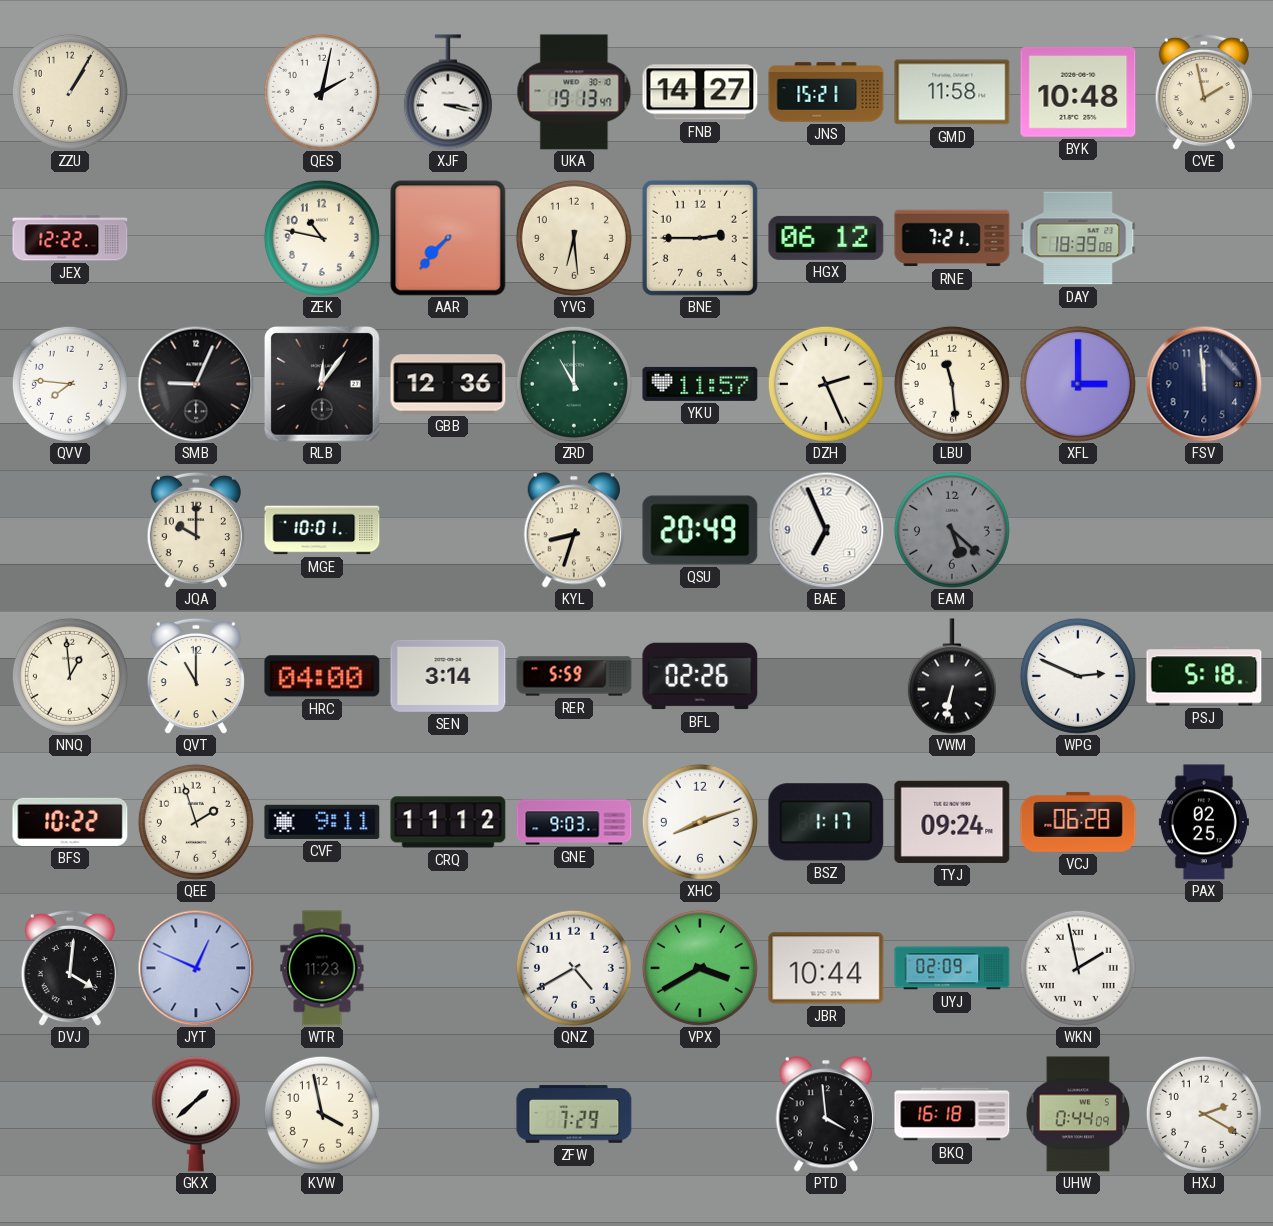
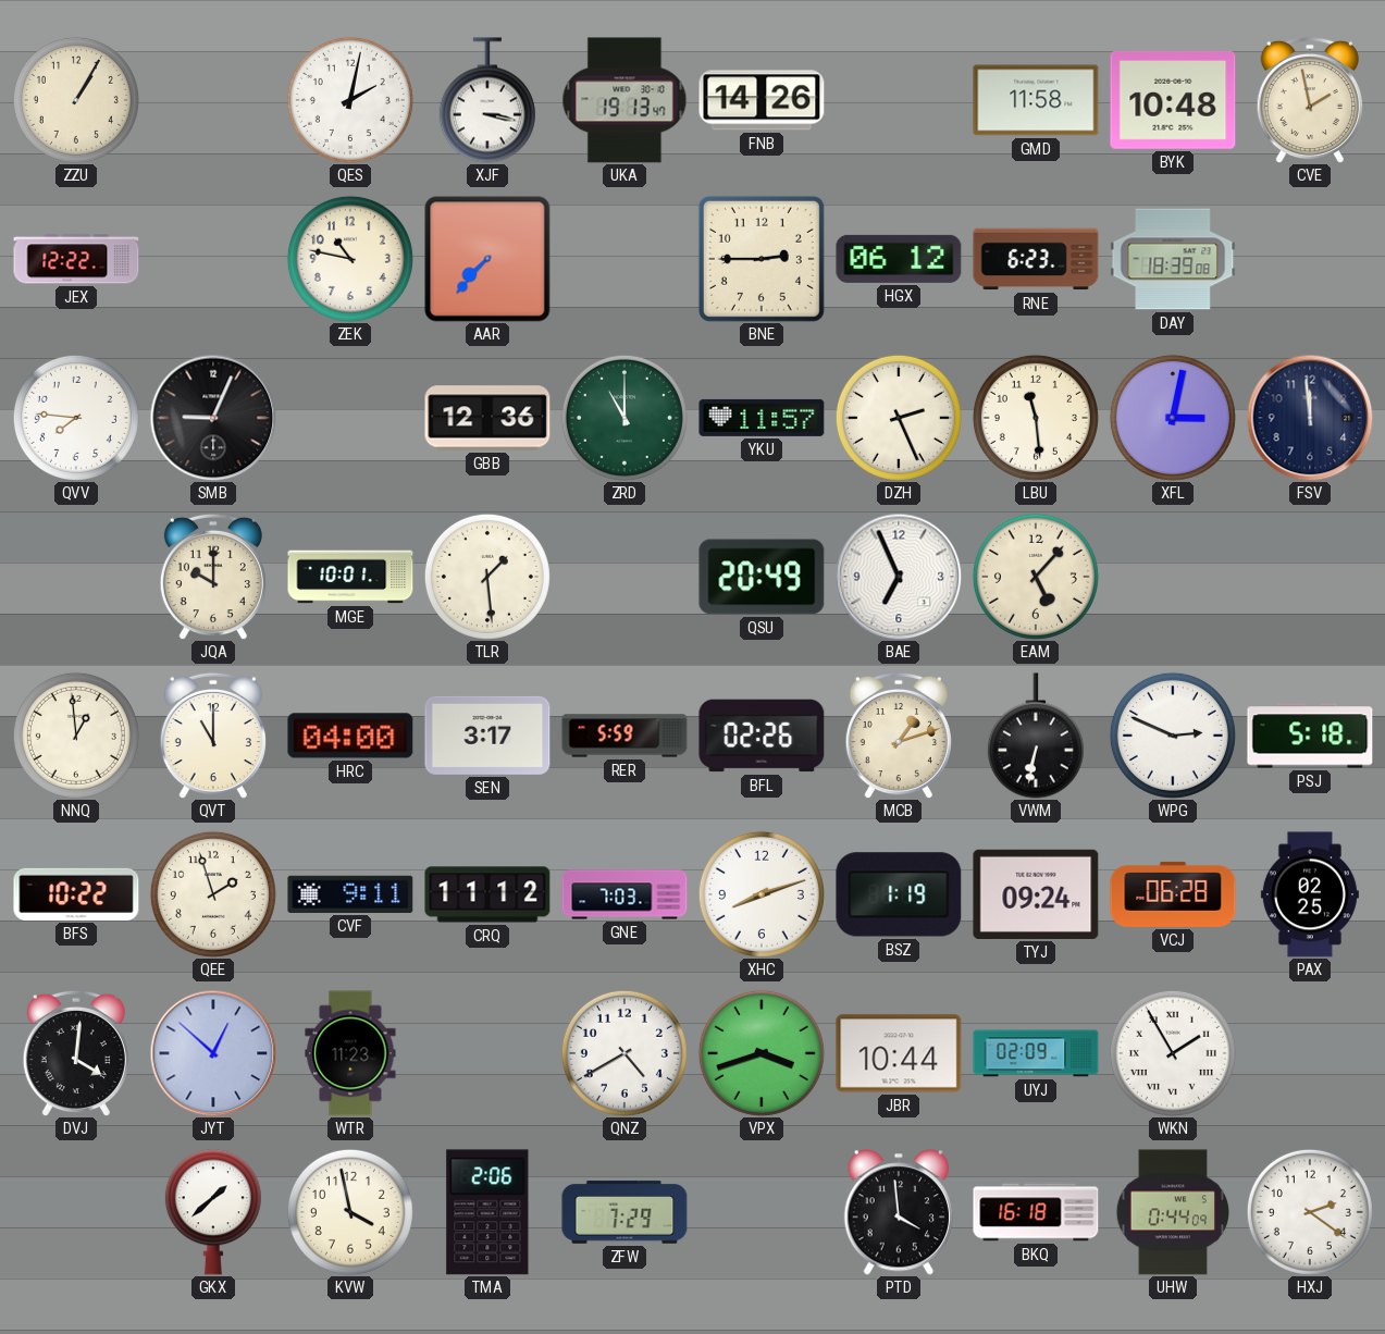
FNB: 14:27 -> 14:26 (762, 100)
JNS: 15:21 -> none (826, 92)
YVG: 6:29 -> none (574, 238)
RNE: 7:21 -> 6:23 (1036, 259)
RLB: 12:06 -> none (323, 385)
XFL: 3:00 -> 3:02 (1173, 418)
TLR: none -> 1:29 (487, 577)
KYL: 8:33 -> none (573, 530)
EAM: 5:22 -> 5:07 (1036, 577)
EAM dial: grey -> cream (1036, 577)
SEN: 3:14 -> 3:17 (487, 736)
MCB: none -> 1:12 (899, 736)
GNE: 9:03 -> 7:03 (625, 894)
BSZ: 1:17 -> 1:19 (899, 894)
JYT: 12:49 -> 12:52 (213, 1053)
VPX: 3:40 -> 3:42 (762, 1053)
WKN: 1:58 -> 1:55 (1173, 1053)
TMA: none -> 2:06 (487, 1212)
HXJ: 2:20 -> 2:21 (1310, 1212)
